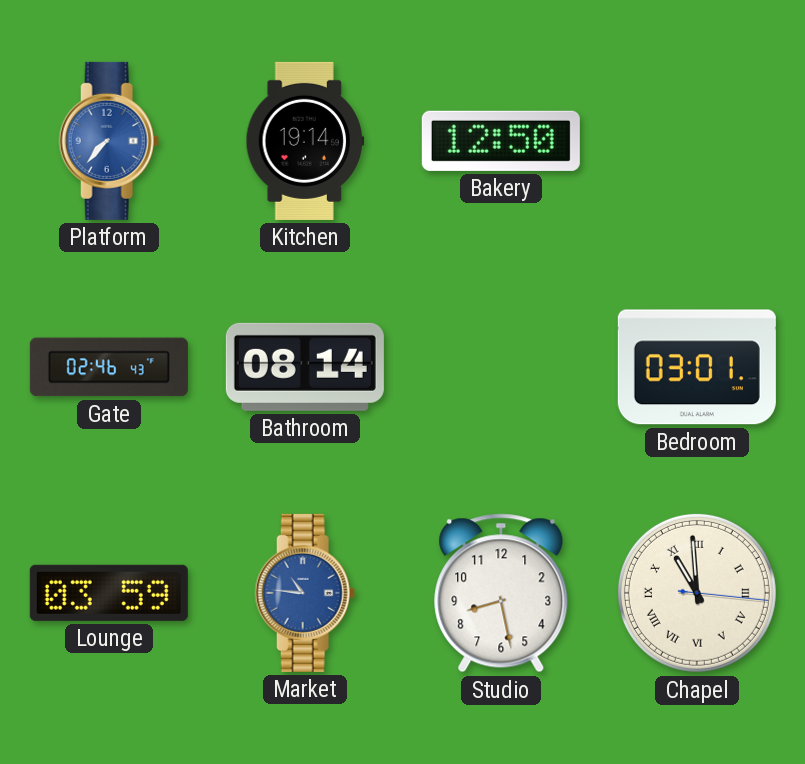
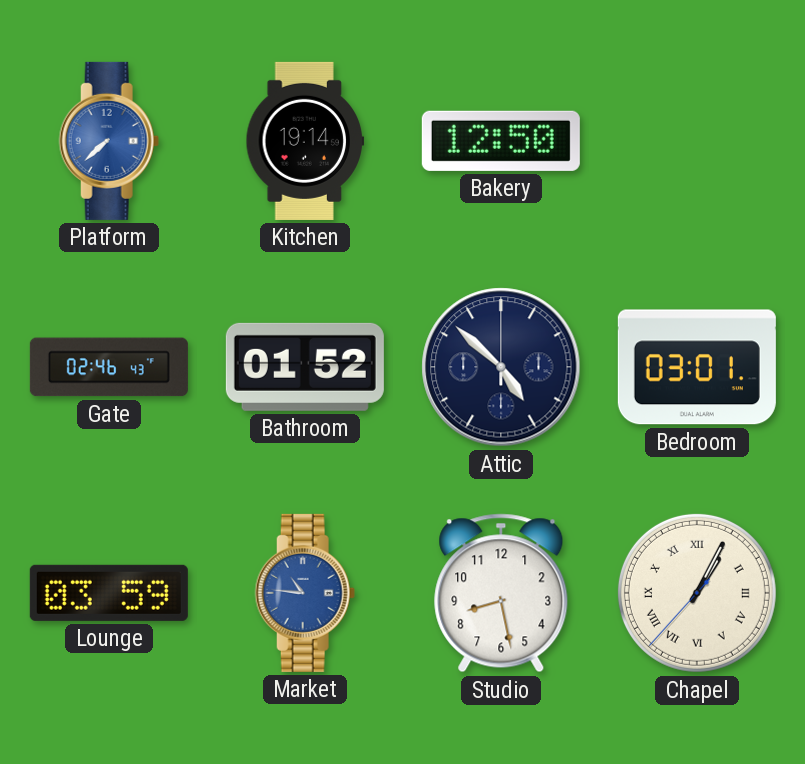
Platform: 7:37 -> 7:38 (109, 141)
Bathroom: 08:14 -> 01:52 (305, 367)
Attic: none -> 4:52 (501, 367)
Chapel: 10:59 -> 1:04 (697, 593)
